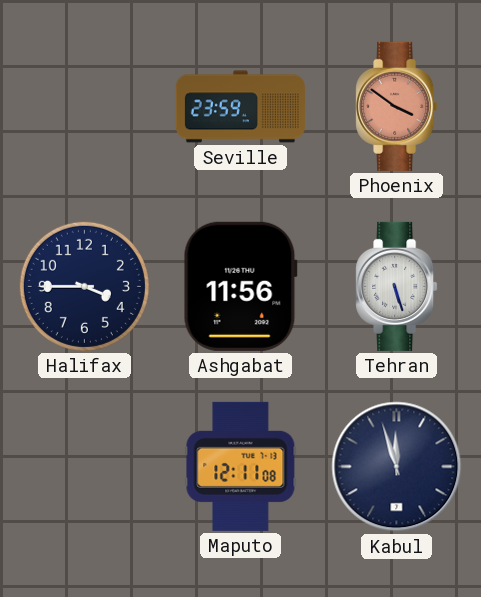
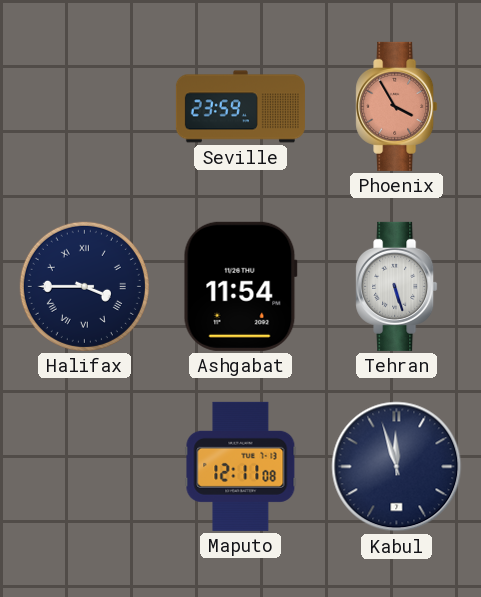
Phoenix: 3:51 -> 3:55 (397, 106)
Halifax numerals: Arabic -> Roman (84, 286)
Ashgabat: 11:56 -> 11:54 (240, 286)
